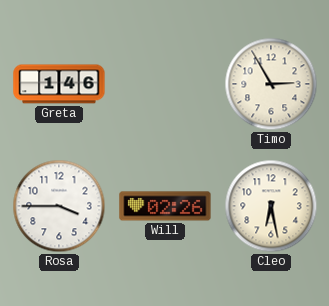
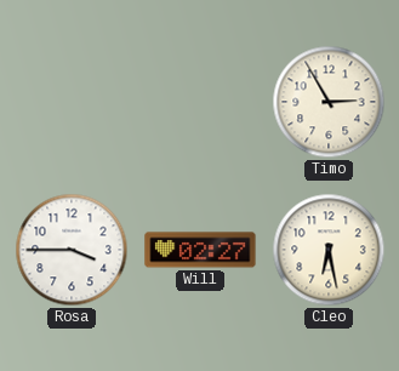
Greta: 1:46 -> none (59, 84)
Will: 02:26 -> 02:27 (200, 250)
